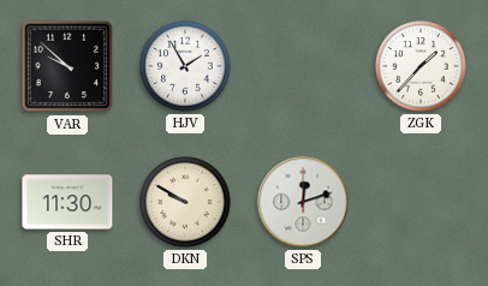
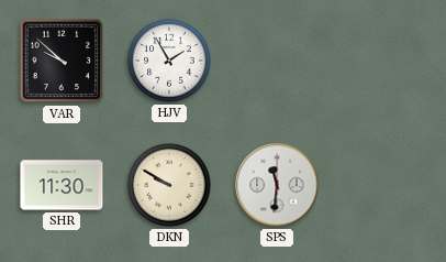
ZGK: 1:37 -> none (421, 66)
SPS: 12:12 -> 11:31 (277, 185)
